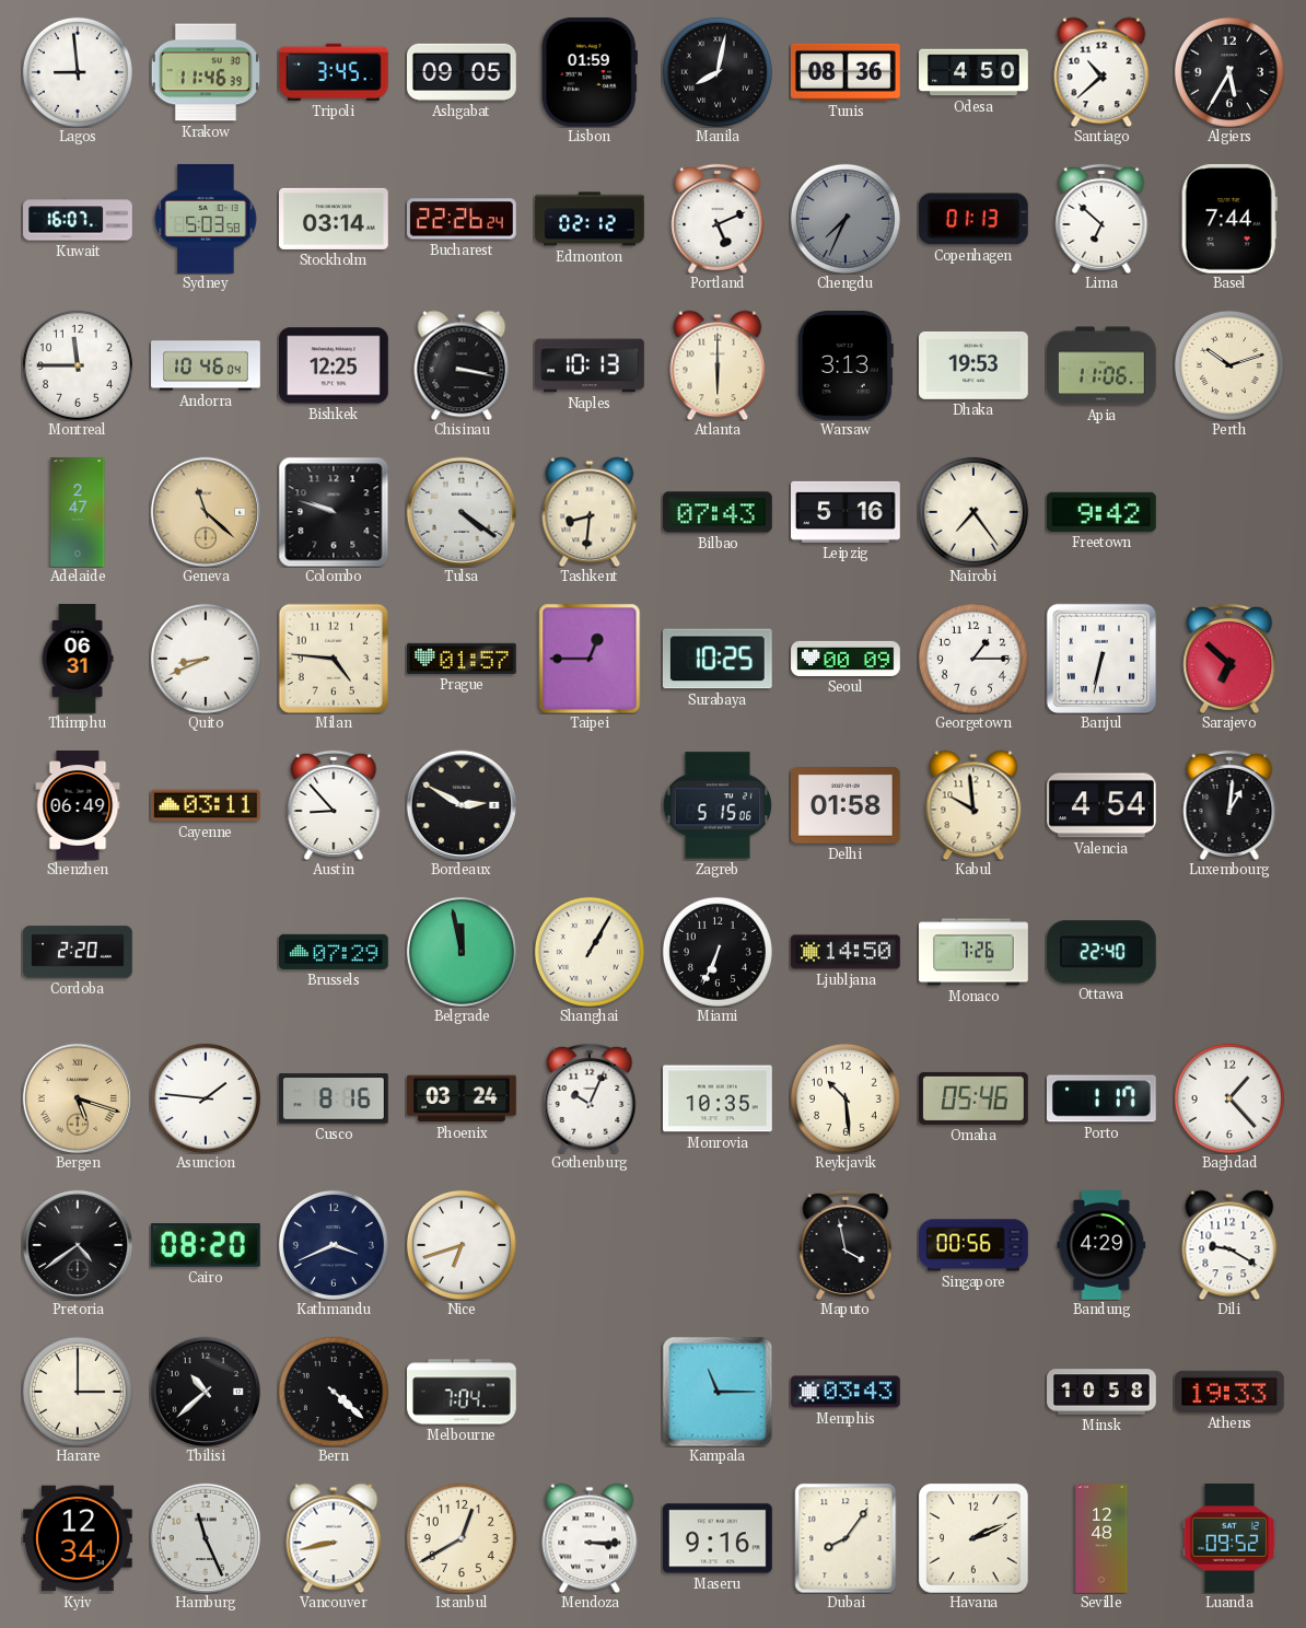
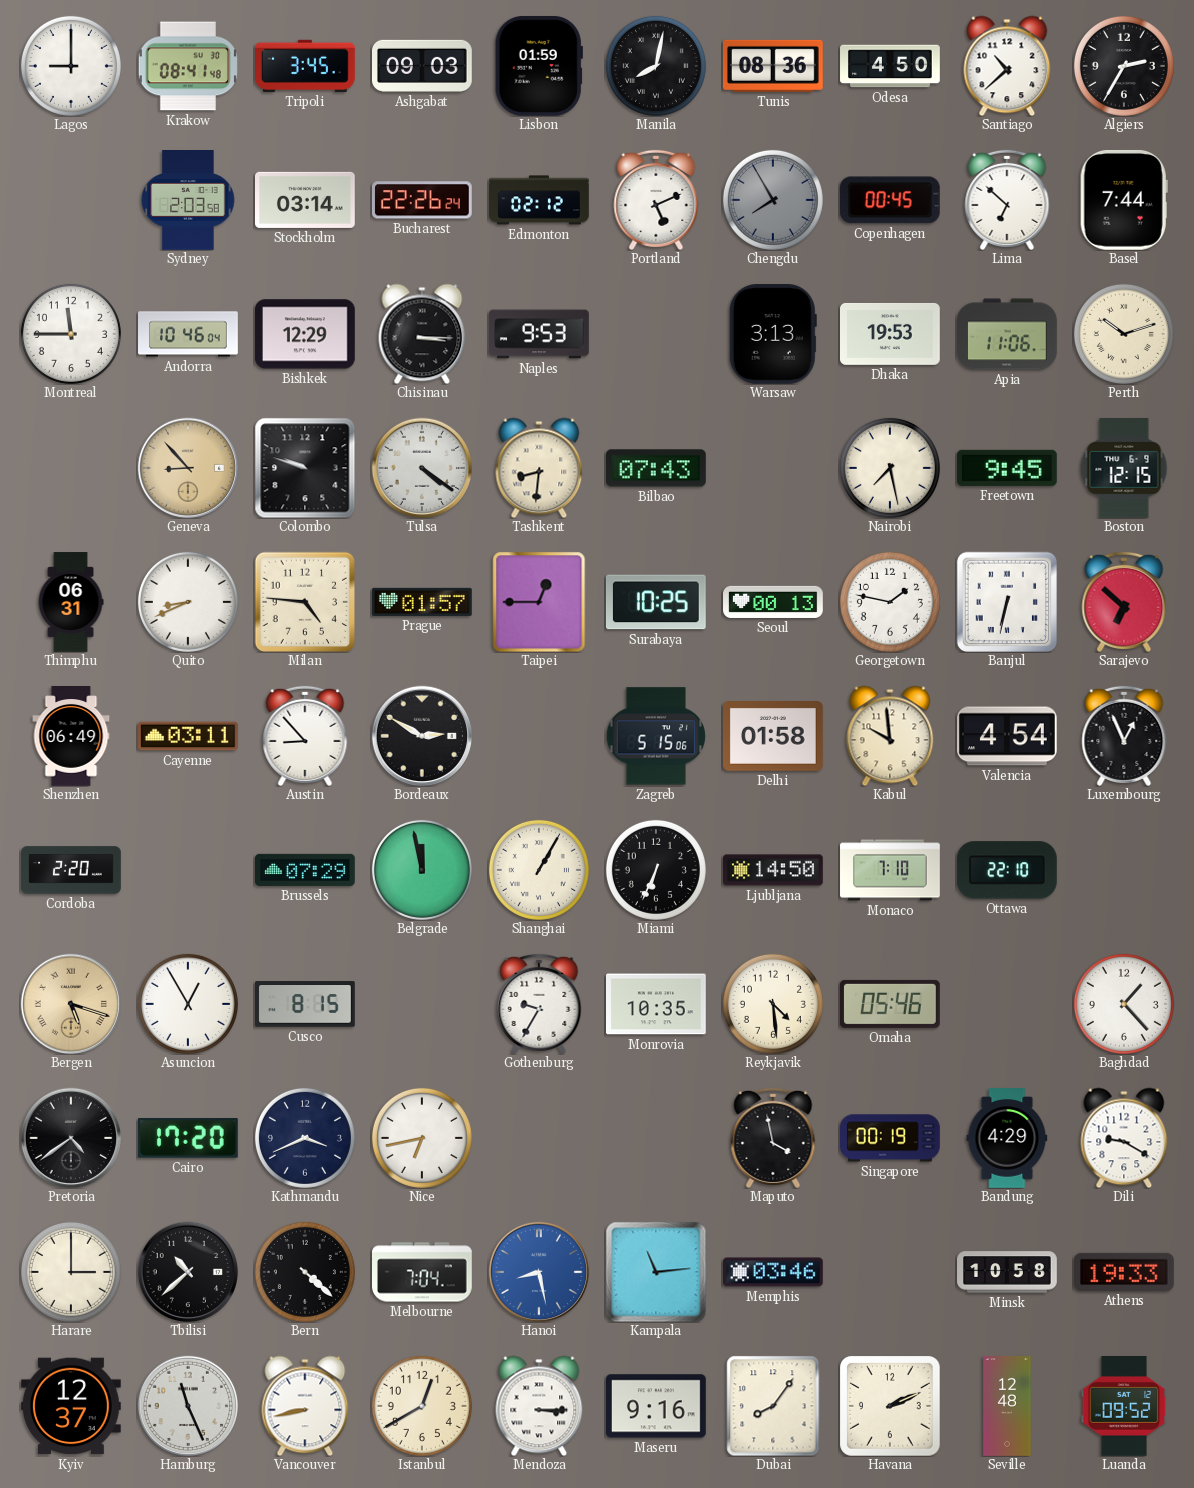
Lagos: 8:59 -> 9:00 (71, 66)
Krakow: 11:46 -> 08:41 (188, 66)
Ashgabat: 09:05 -> 09:03 (423, 66)
Algiers: 5:35 -> 2:35 (1124, 66)
Kuwait: 16:07 -> none (78, 219)
Sydney: 5:03 -> 2:03 (188, 201)
Chengdu: 7:34 -> 7:55 (773, 200)
Copenhagen: 01:13 -> 00:45 (890, 200)
Bishkek: 12:25 -> 12:29 (306, 334)
Chisinau: 3:17 -> 3:15 (422, 334)
Naples: 10:13 -> 9:53 (539, 334)
Atlanta: 6:00 -> none (718, 365)
Adelaide: 2:47 -> none (78, 512)
Geneva: 11:22 -> 8:53 (187, 467)
Leipzig: 5:16 -> none (847, 512)
Nairobi: 7:24 -> 7:28 (890, 468)
Freetown: 9:42 -> 9:45 (1007, 468)
Boston: none -> 12:15 (1124, 469)
Seoul: 00:09 -> 00:13 (773, 602)
Georgetown: 1:15 -> 1:47 (890, 602)
Luxembourg: 1:01 -> 12:56 (1124, 736)
Monaco: 7:26 -> 7:10 (890, 870)
Ottawa: 22:40 -> 22:10 (1007, 870)
Asuncion: 1:46 -> 12:55 (188, 1004)
Cusco: 8:16 -> 8:15 (306, 1004)
Phoenix: 03:24 -> none (462, 1098)
Gothenburg: 10:04 -> 9:35 (539, 1004)
Reykjavik: 10:29 -> 4:29 (773, 1004)
Porto: 1:17 -> none (1101, 1098)
Cairo: 08:20 -> 17:20 (188, 1138)
Nice: 6:42 -> 6:43 (422, 1138)
Singapore: 00:56 -> 00:19 (891, 1138)
Hanoi: none -> 8:28 (538, 1271)
Kampala: 11:15 -> 11:14 (656, 1272)
Memphis: 03:43 -> 03:46 (774, 1272)
Kyiv: 12:34 -> 12:37 (72, 1406)
